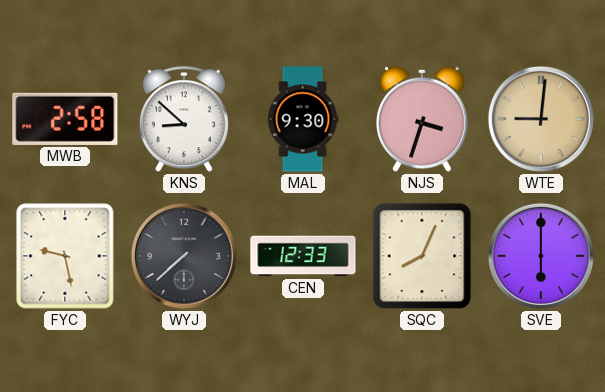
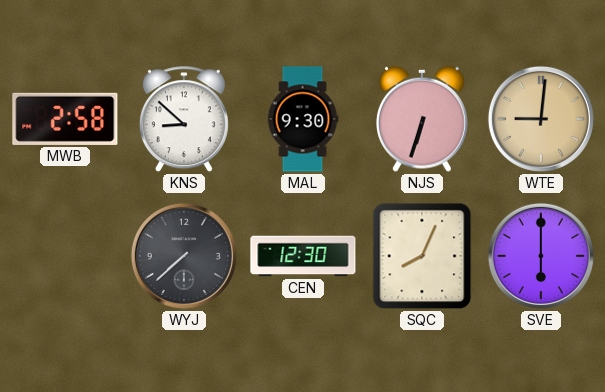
NJS: 3:33 -> 6:33 (422, 119)
FYC: 9:28 -> none (65, 256)
CEN: 12:33 -> 12:30 (303, 256)
